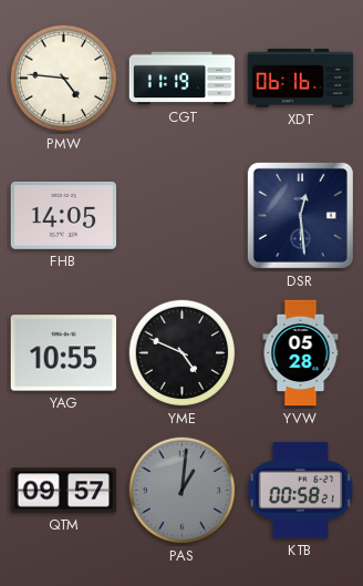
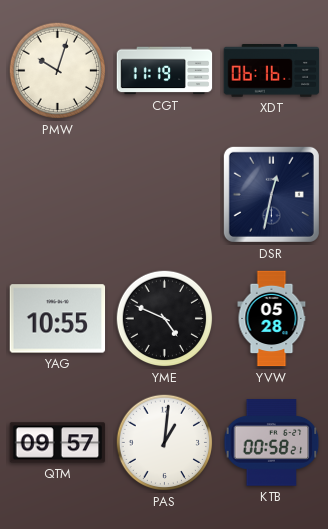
PMW: 4:46 -> 10:03 (58, 71)
FHB: 14:05 -> none (64, 215)
DSR: 12:29 -> 12:32 (271, 194)
PAS dial: grey -> white (165, 443)
